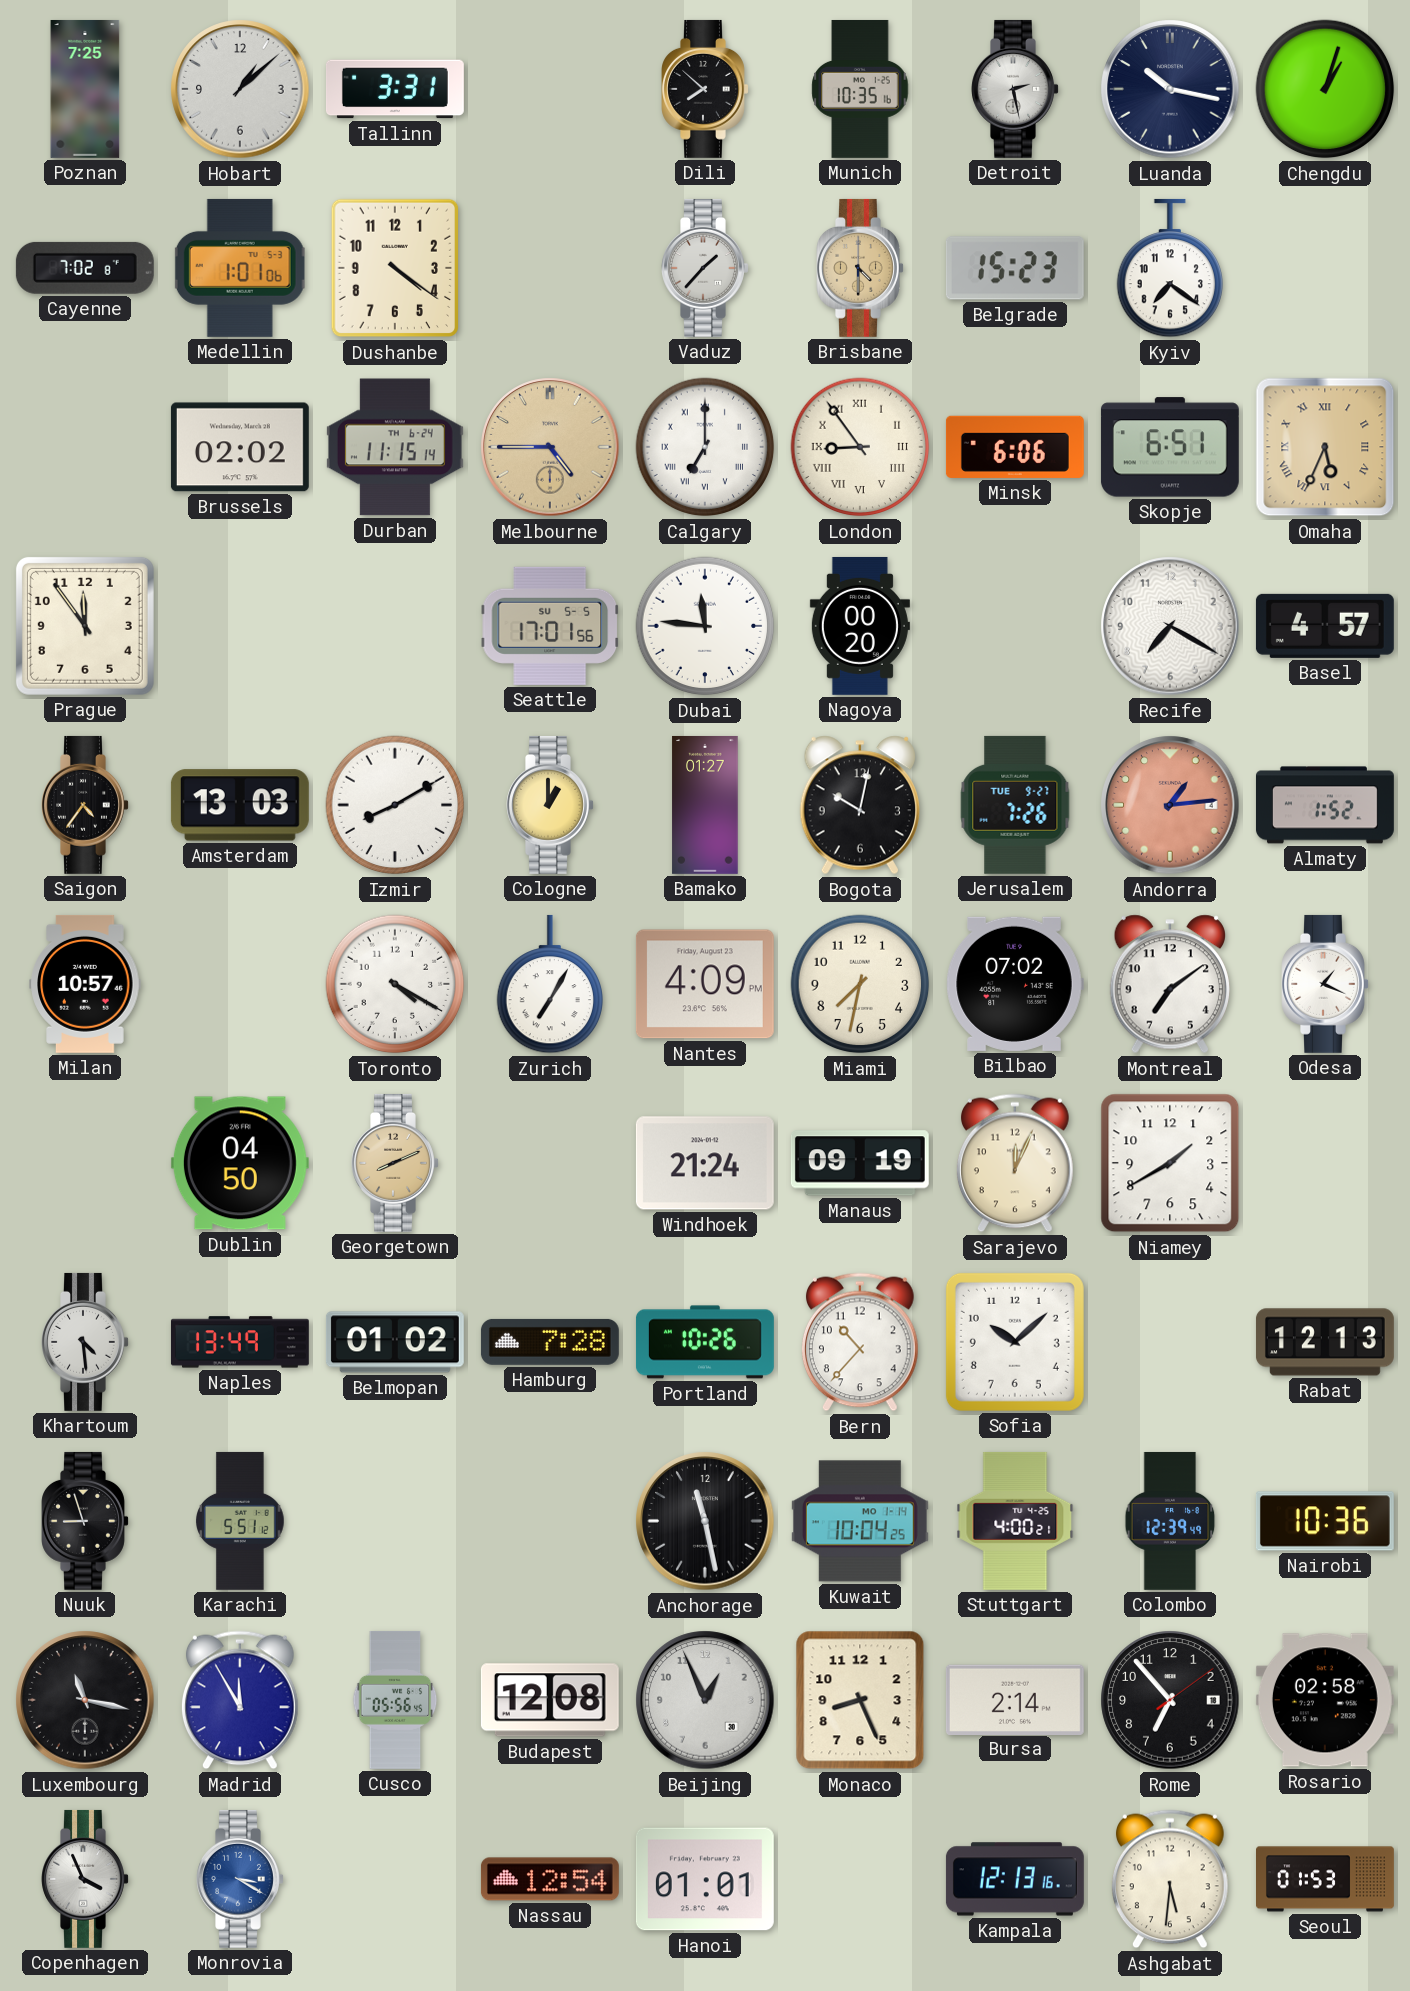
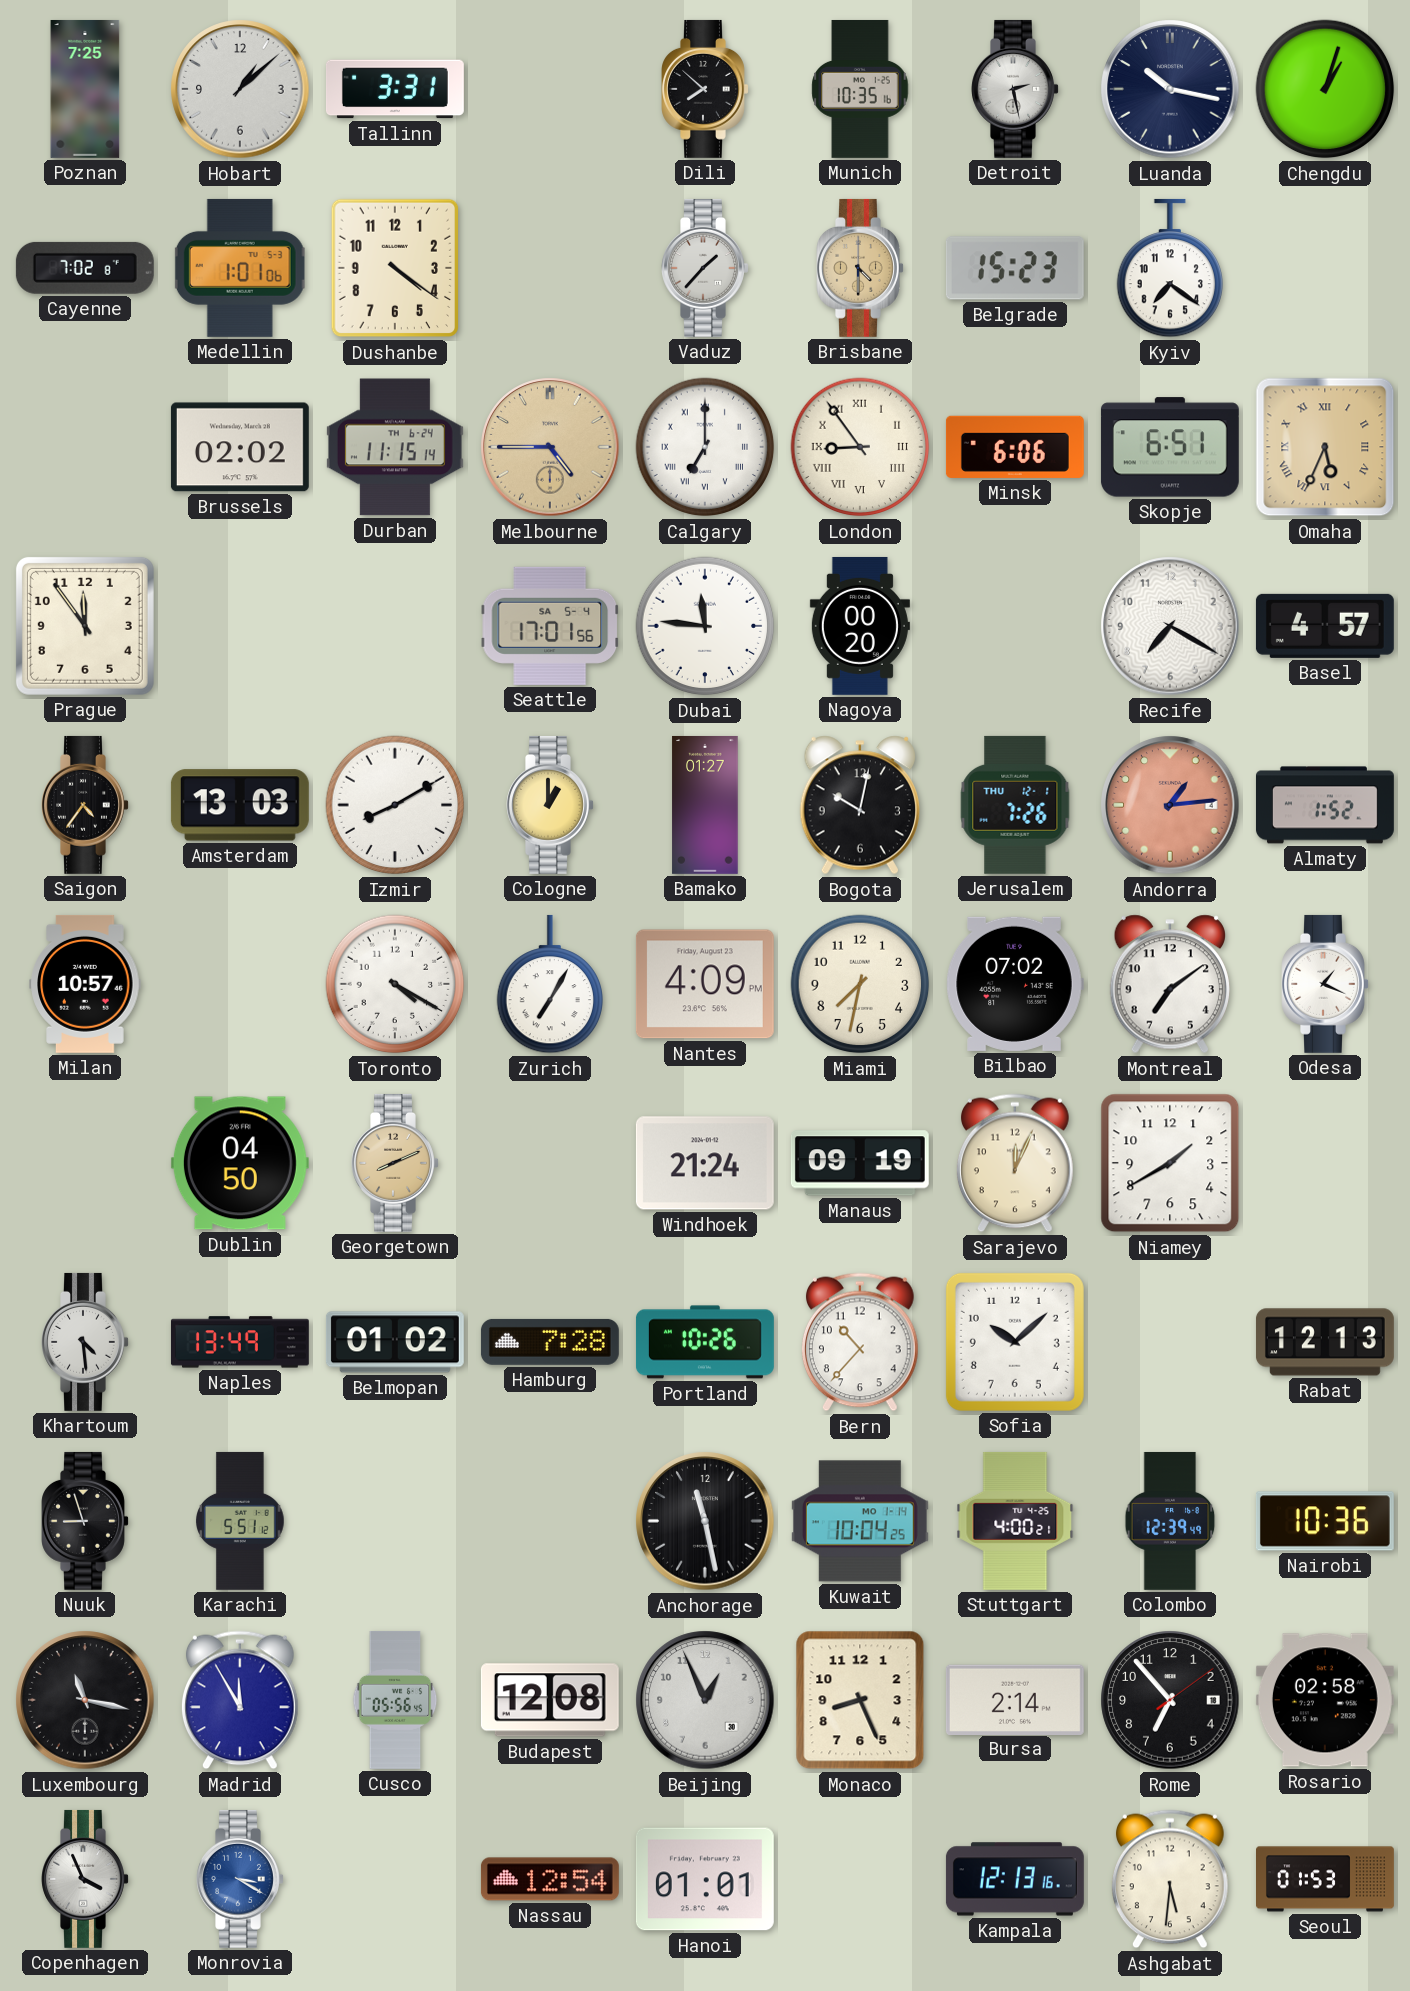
Seattle date: SU 5-5 -> SA 5-4 (550, 626)
Jerusalem date: TUE 9-27 -> THU 12-1 (1015, 805)
